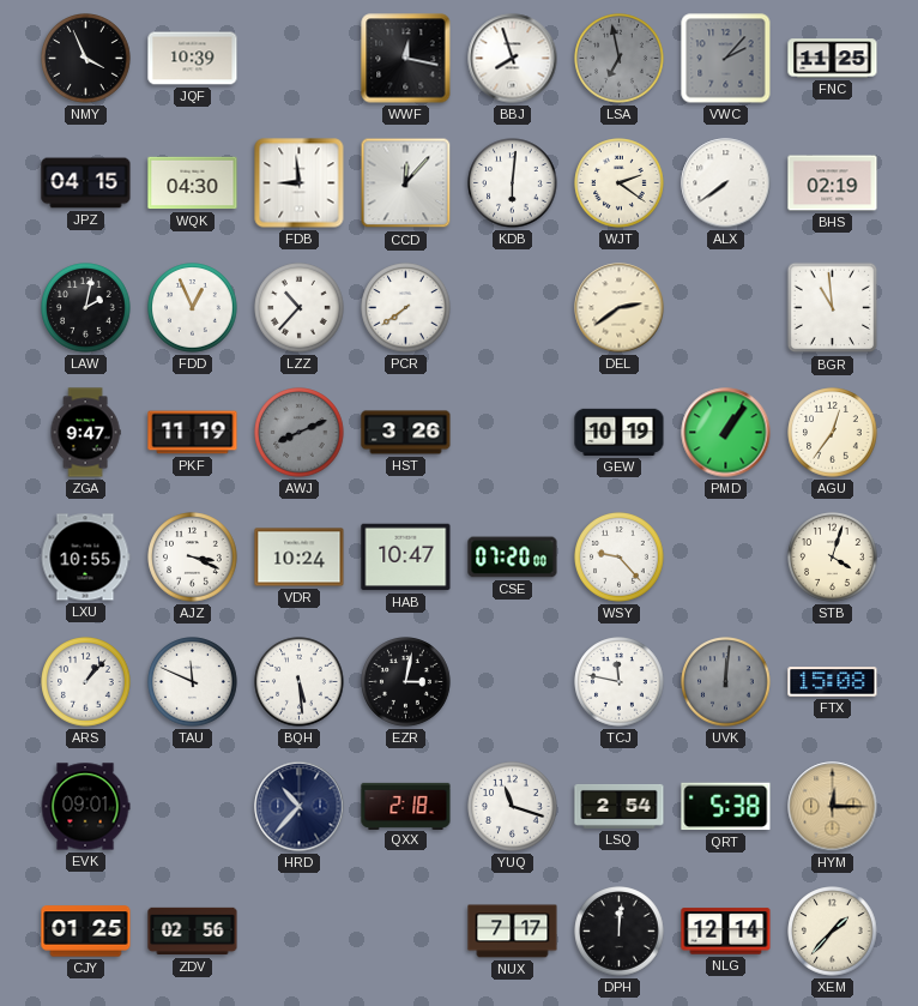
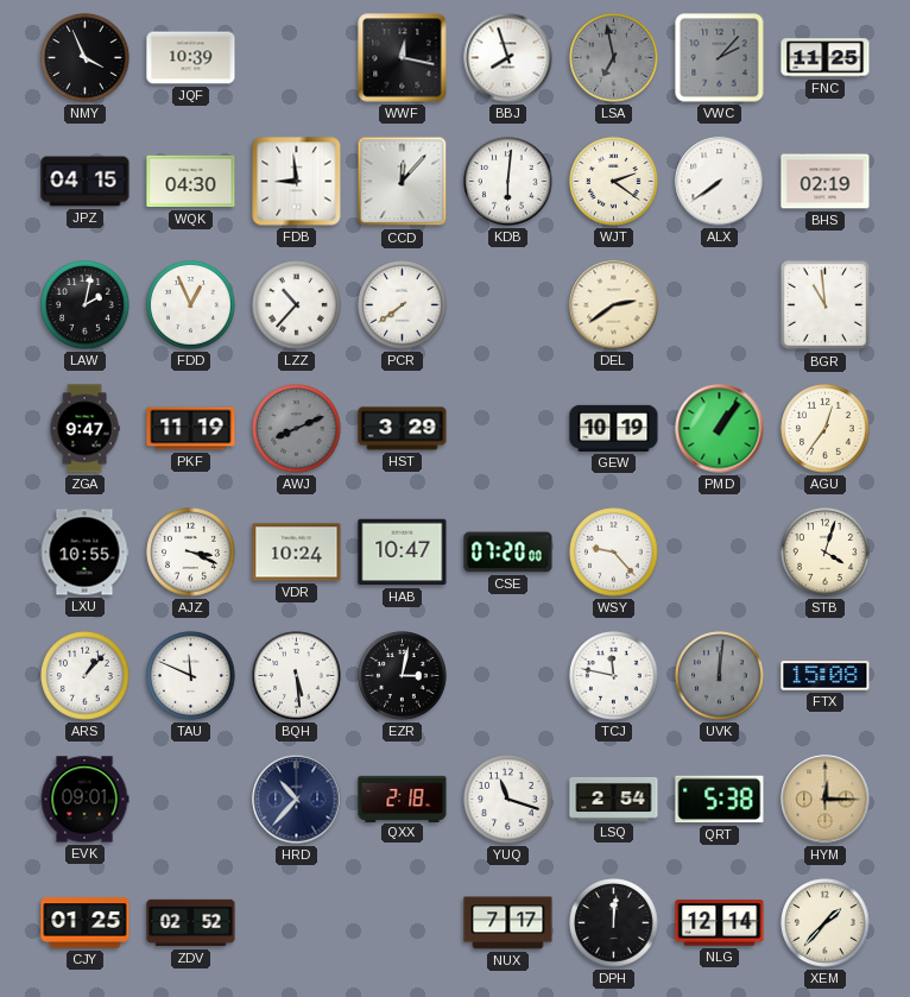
HST: 3:26 -> 3:29 (403, 429)
ZDV: 02:56 -> 02:52 (191, 923)
